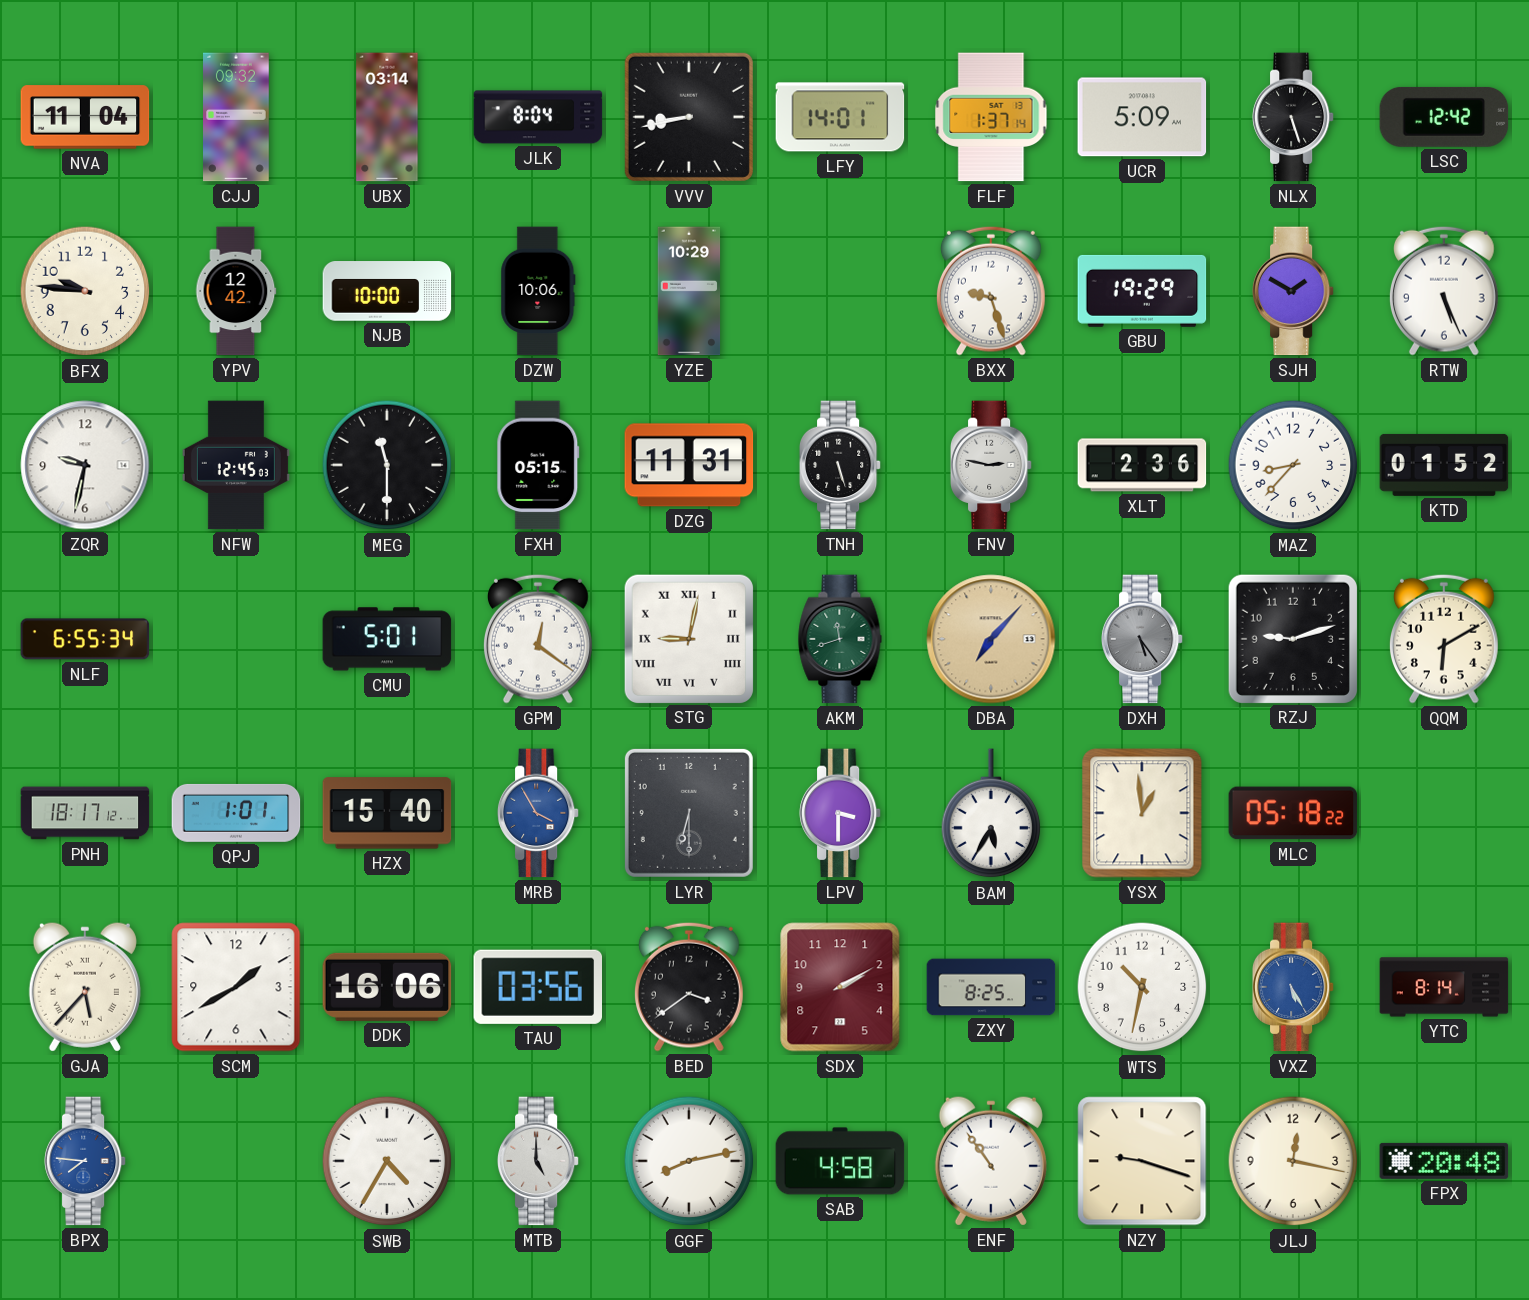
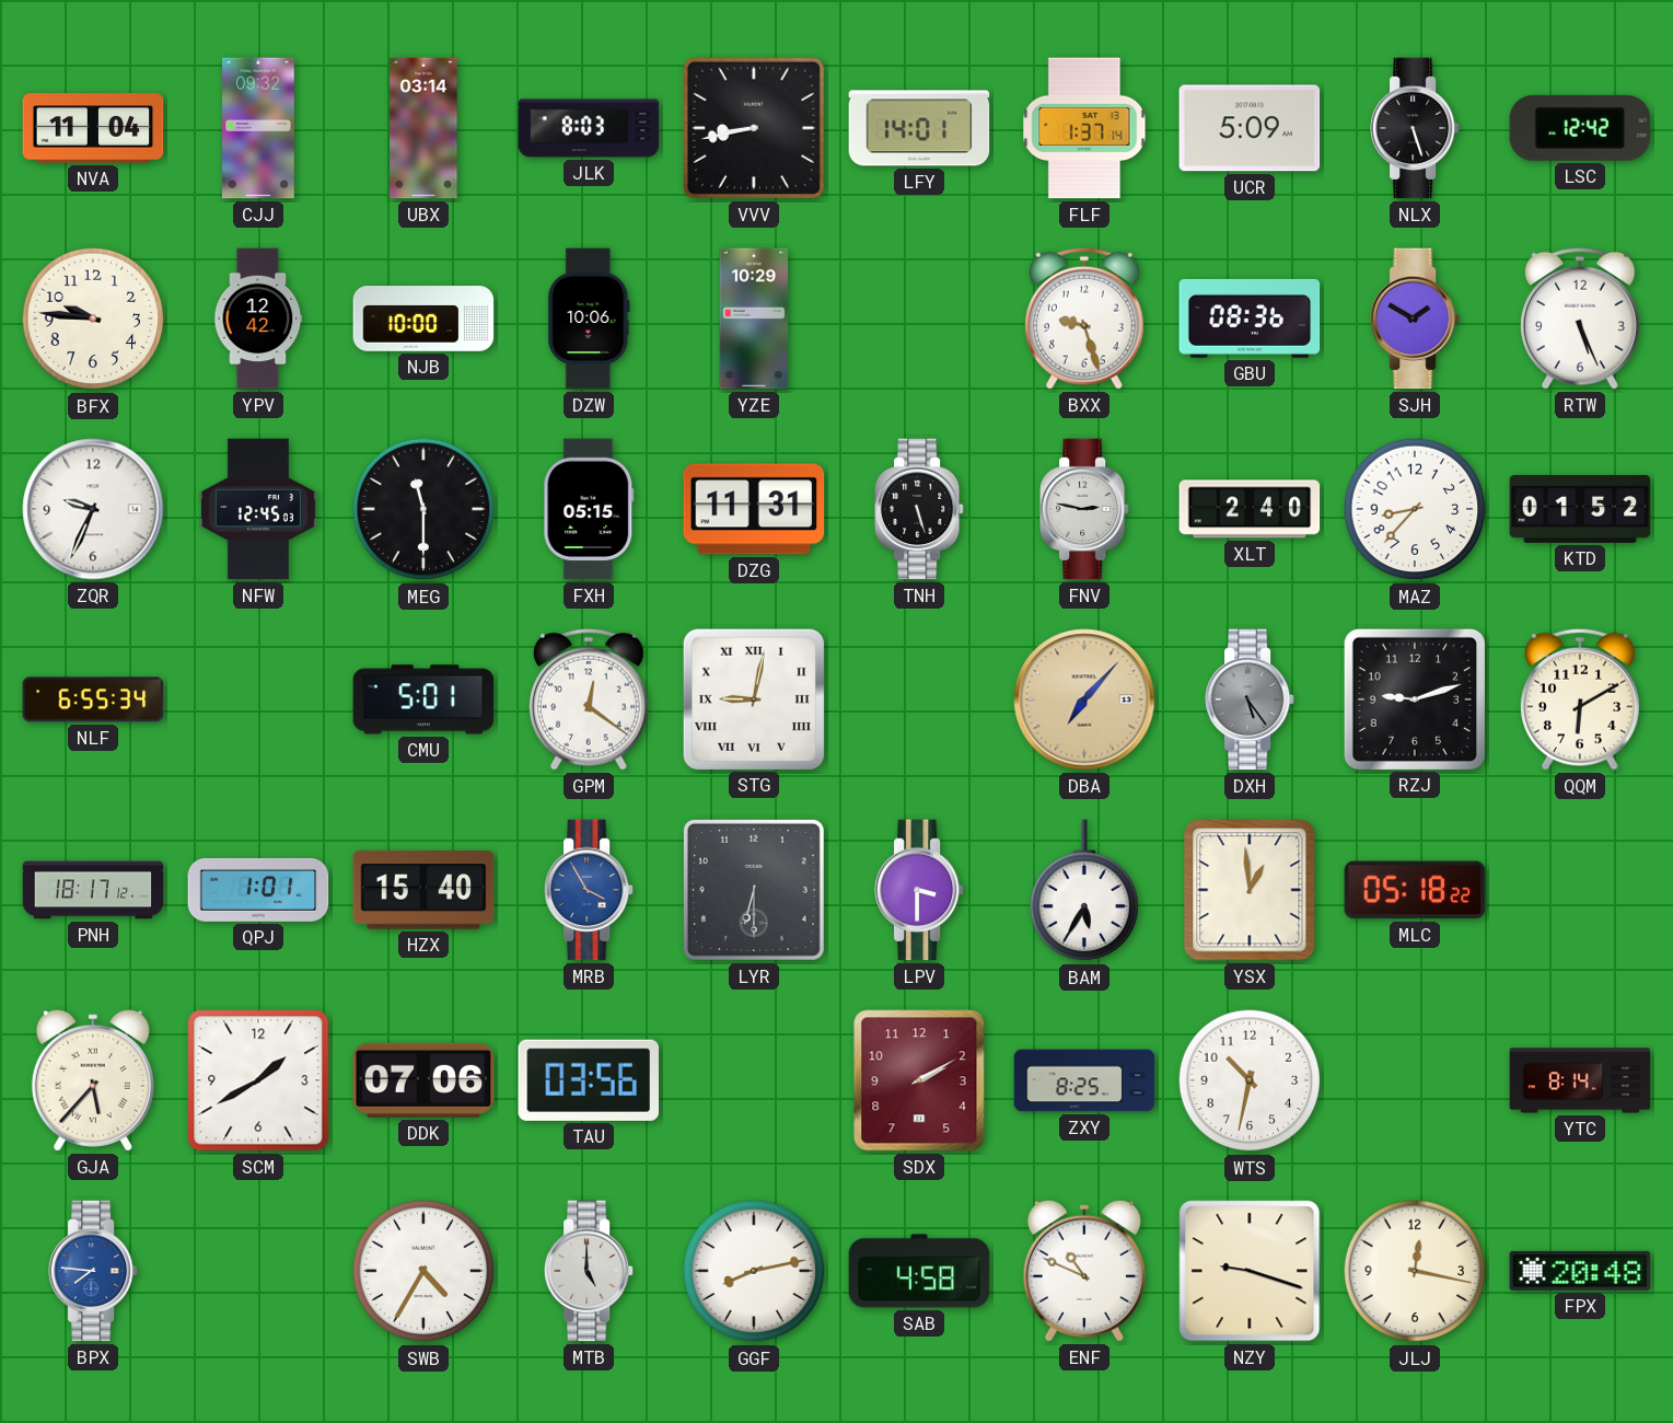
JLK: 8:04 -> 8:03 (589, 128)
GBU: 19:29 -> 08:36 (1250, 319)
ZQR: 9:32 -> 9:34 (93, 509)
XLT: 2:36 -> 2:40 (1250, 509)
AKM: 11:42 -> none (840, 639)
DDK: 16:06 -> 07:06 (423, 1080)
BED: 3:39 -> none (689, 987)
VXZ: 5:25 -> none (1293, 987)
ENF: 10:54 -> 10:49 (1084, 1271)
